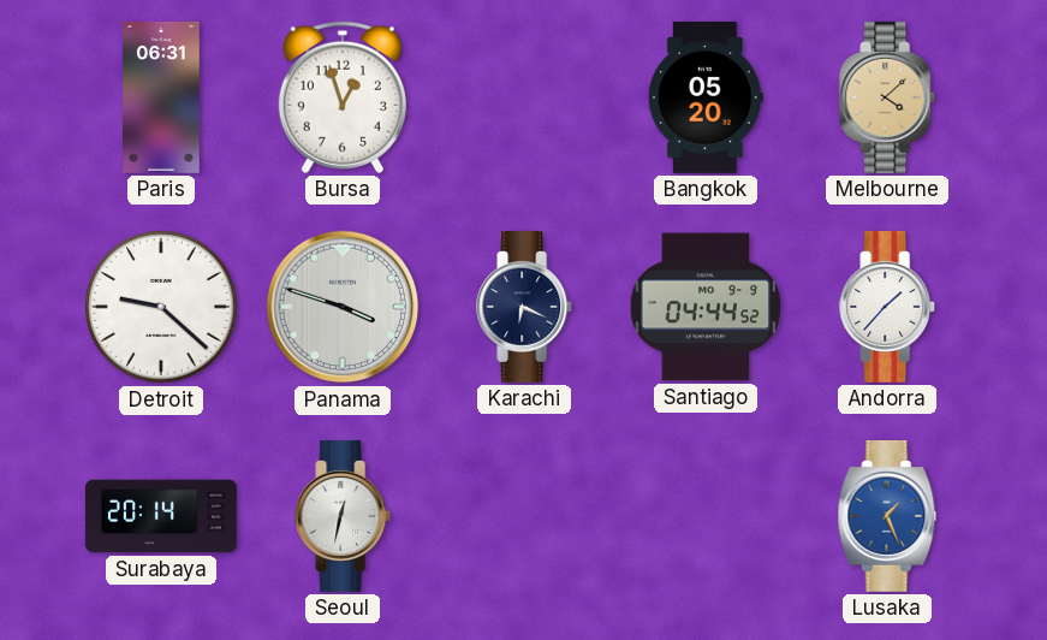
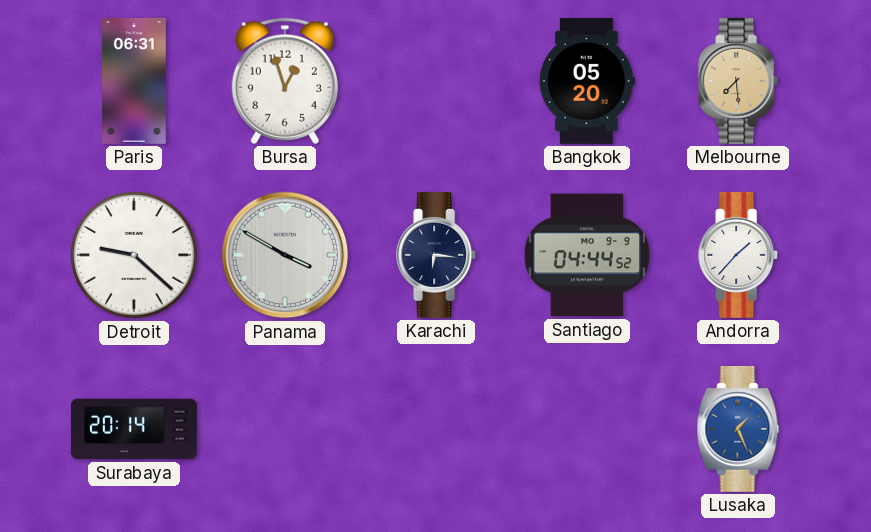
Melbourne: 4:08 -> 7:29 (739, 81)
Panama: 3:48 -> 3:50 (285, 255)
Karachi: 6:19 -> 6:16 (437, 255)
Seoul: 12:32 -> none (344, 516)
